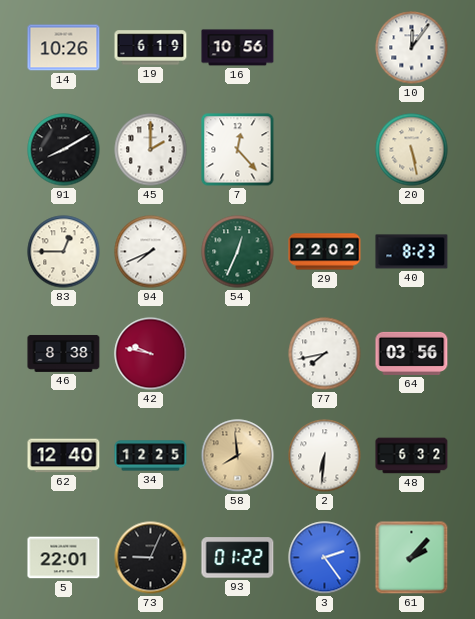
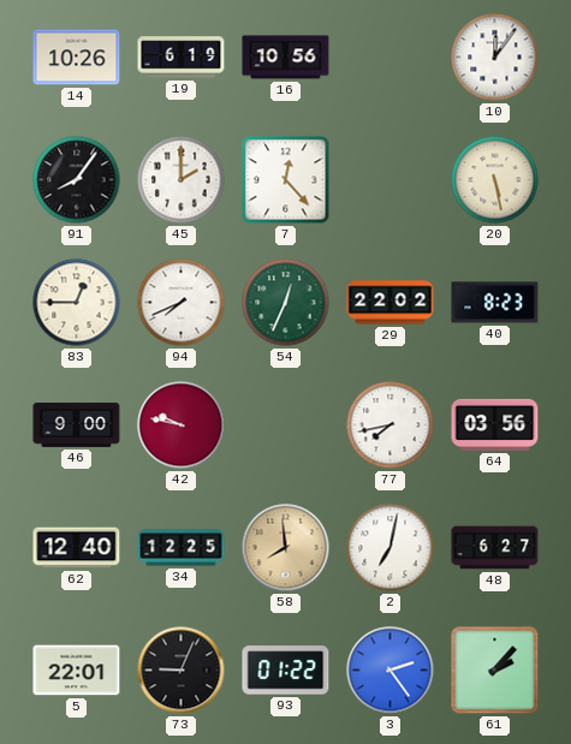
91: 8:10 -> 8:06 (77, 180)
46: 8:38 -> 9:00 (77, 424)
2: 6:31 -> 7:02 (391, 548)
48: 6:32 -> 6:27 (495, 548)
